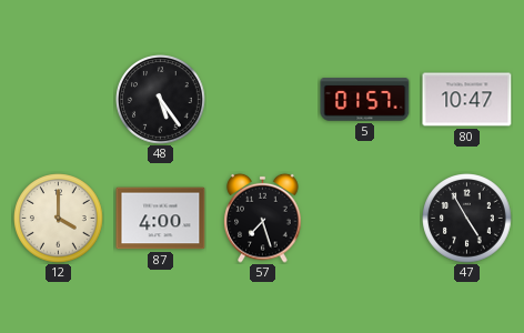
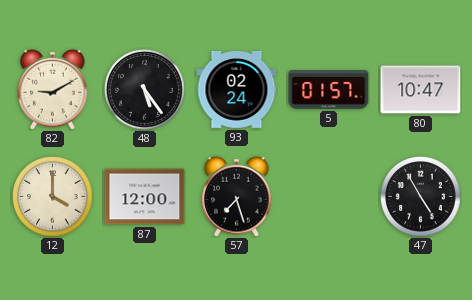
82: none -> 9:10 (53, 89)
93: none -> 02:24 (237, 89)
87: 4:00 -> 12:00 (145, 197)
